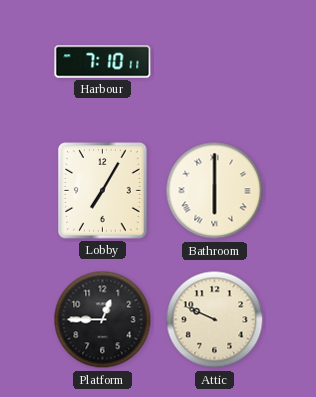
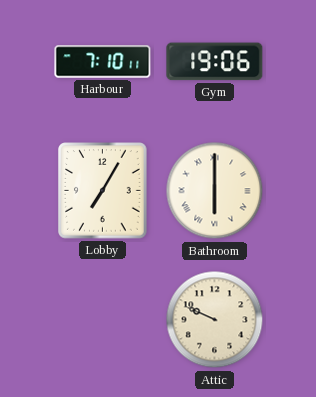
Gym: none -> 19:06 (215, 62)
Platform: 12:45 -> none (103, 320)
